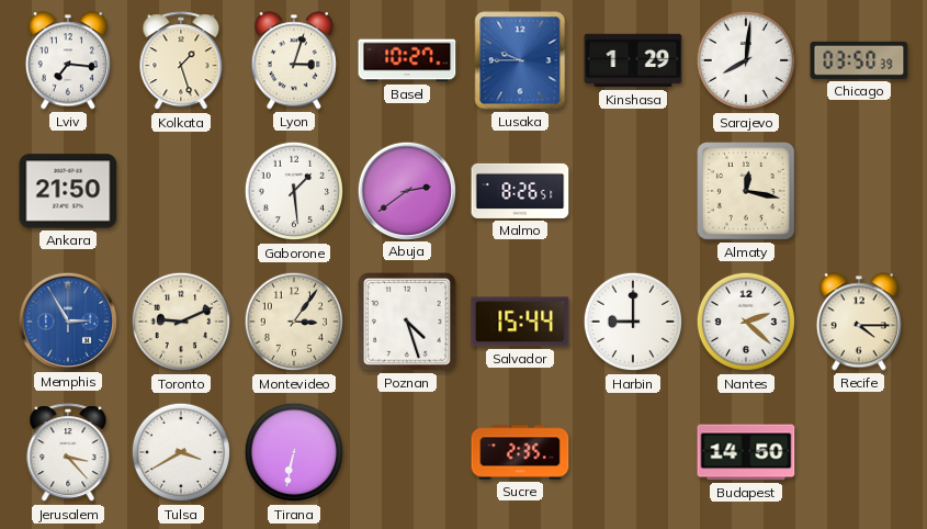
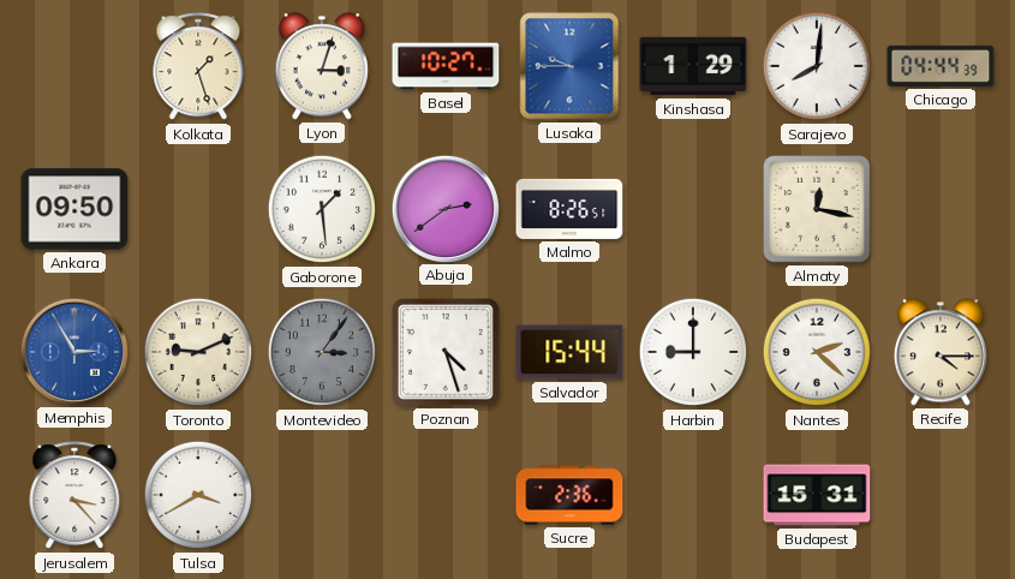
Lviv: 7:16 -> none (68, 60)
Chicago: 03:50 -> 04:44 (941, 66)
Ankara: 21:50 -> 09:50 (74, 209)
Montevideo dial: cream -> grey (322, 352)
Tirana: 6:32 -> none (294, 452)
Sucre: 2:35 -> 2:36 (569, 495)
Budapest: 14:50 -> 15:31 (817, 495)
